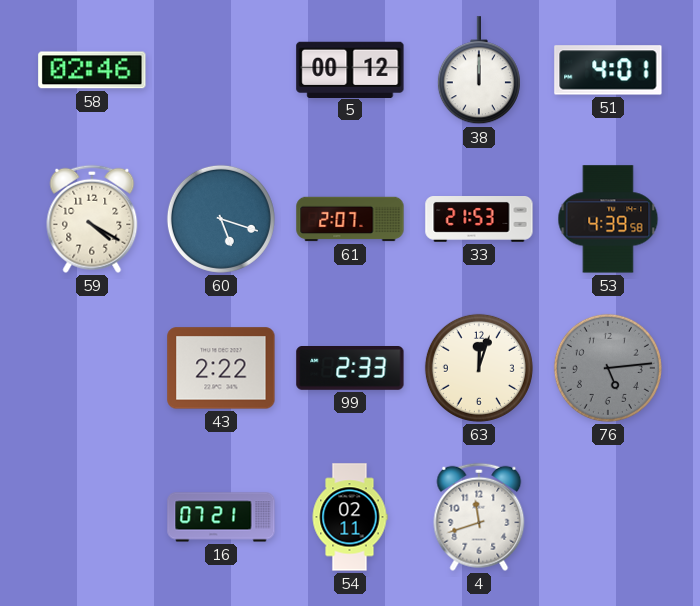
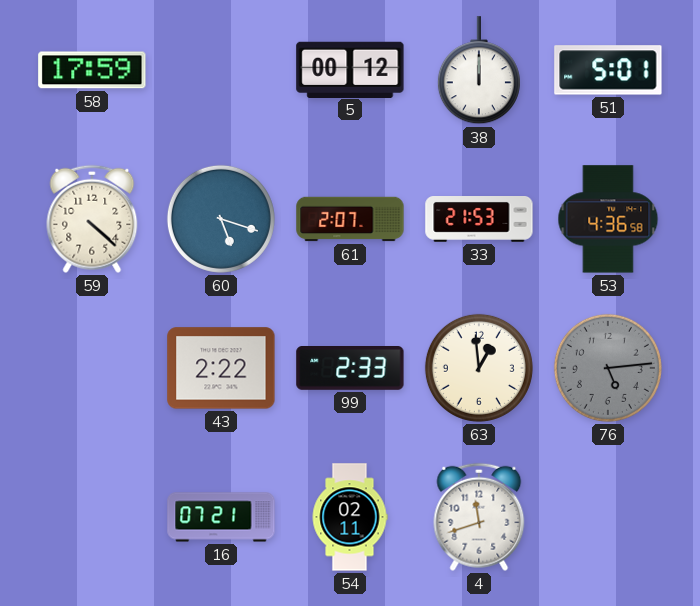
58: 02:46 -> 17:59 (92, 70)
51: 4:01 -> 5:01 (608, 70)
59: 4:20 -> 4:22 (92, 219)
53: 4:39 -> 4:36 (608, 219)
63: 12:03 -> 12:59 (479, 368)
